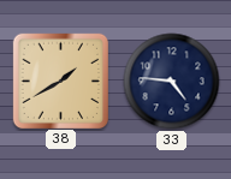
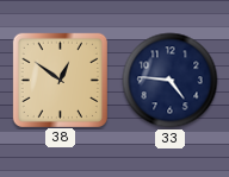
38: 1:40 -> 12:51 (60, 80)
